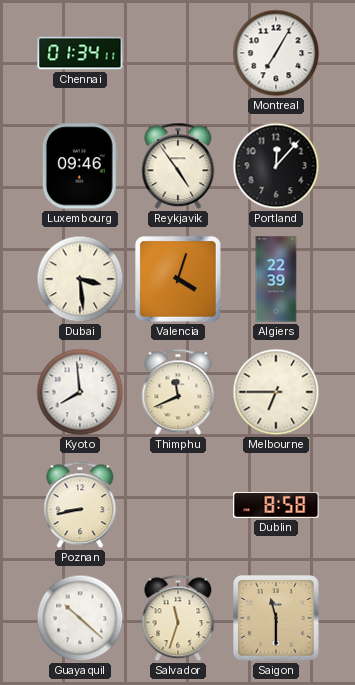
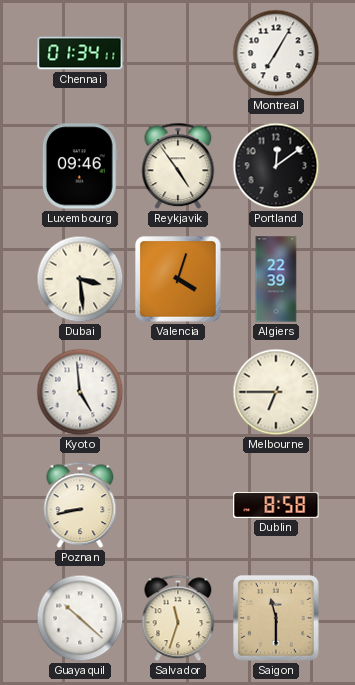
Portland: 12:07 -> 12:09 (276, 166)
Kyoto: 7:59 -> 4:59 (80, 392)
Thimphu: 11:41 -> none (178, 392)
